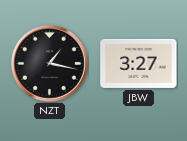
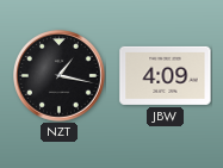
JBW: 3:27 -> 4:09 (166, 75)
